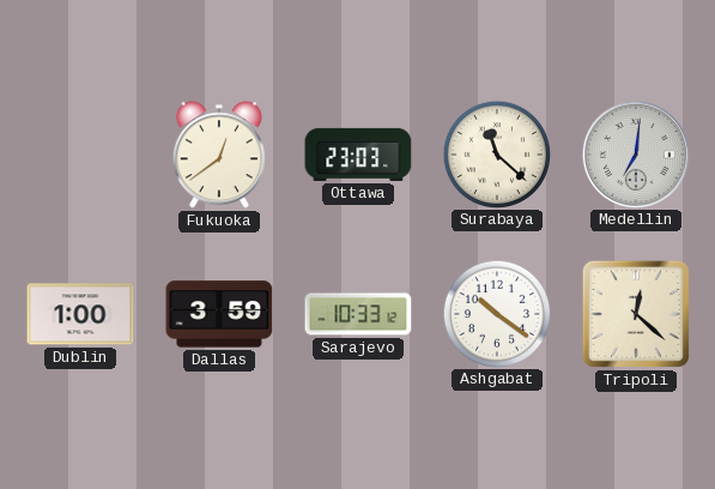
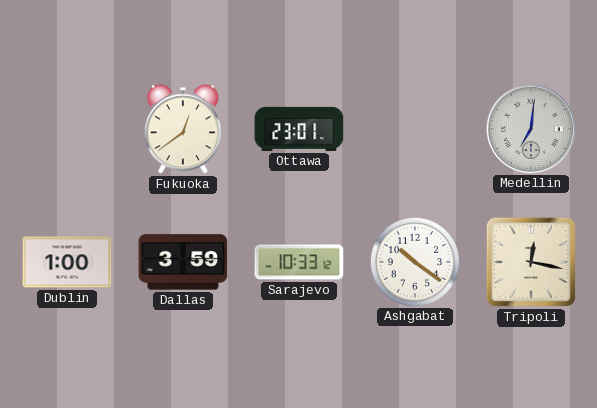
Ottawa: 23:03 -> 23:01 (299, 129)
Surabaya: 11:22 -> none (496, 153)
Tripoli: 12:22 -> 12:17 (531, 262)
